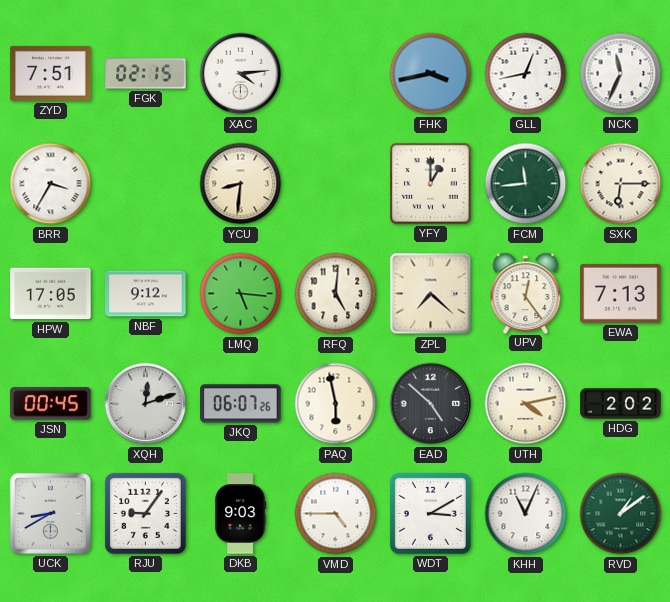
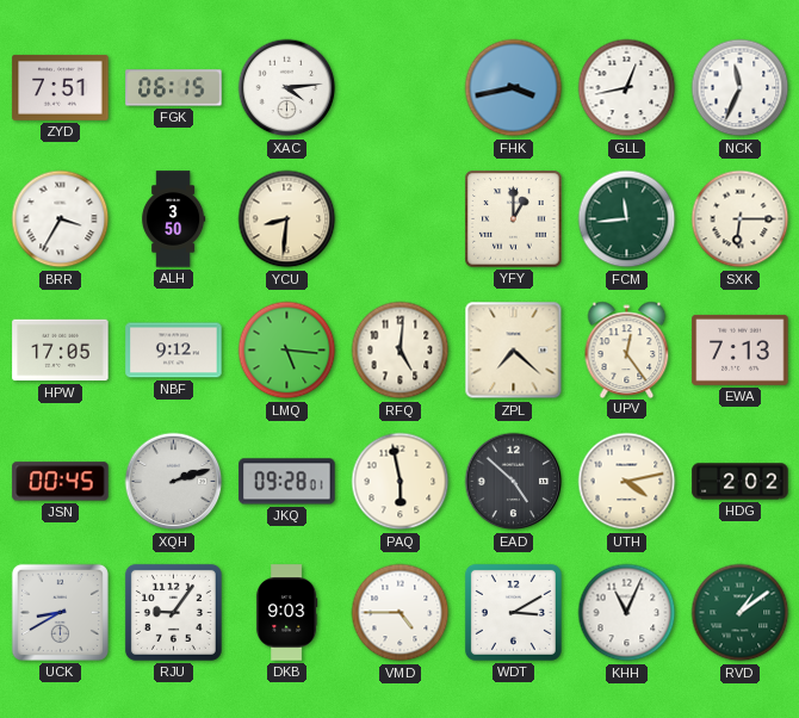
FGK: 02:15 -> 06:15 (174, 88)
ALH: none -> 3:50 (174, 219)
XQH: 12:12 -> 2:12 (174, 482)
JKQ: 06:07 -> 09:28 (287, 482)
